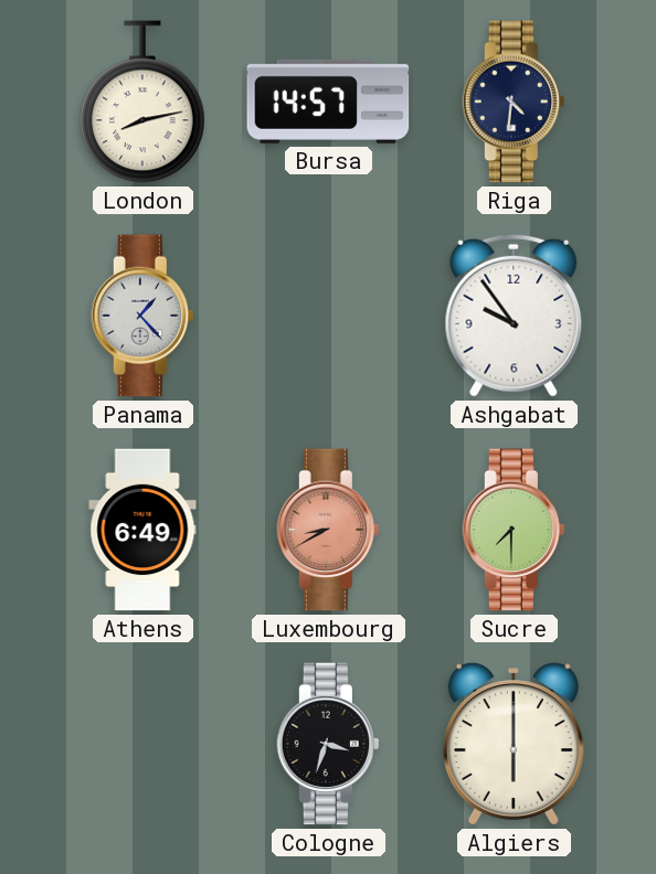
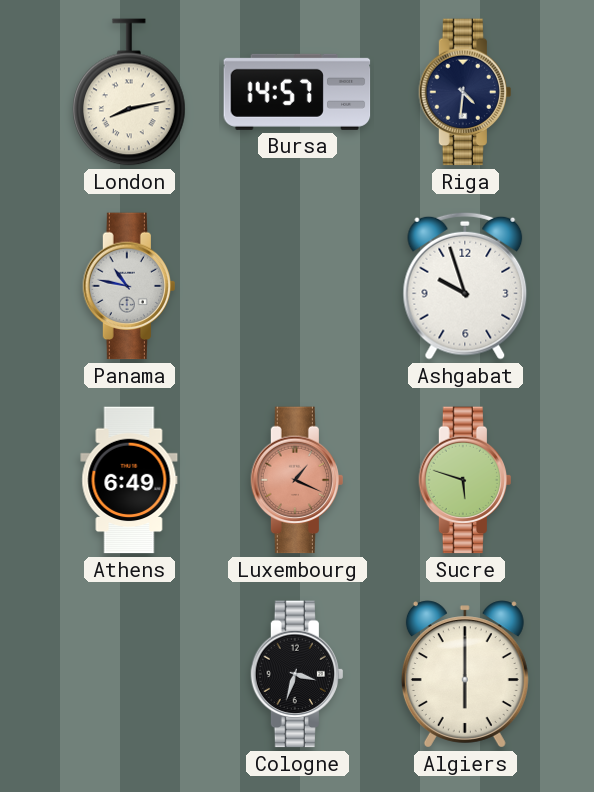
Panama: 1:23 -> 10:47 (128, 286)
Ashgabat: 9:54 -> 9:57 (465, 286)
Luxembourg: 8:40 -> 1:19 (296, 480)
Sucre: 7:30 -> 5:48 (464, 480)
